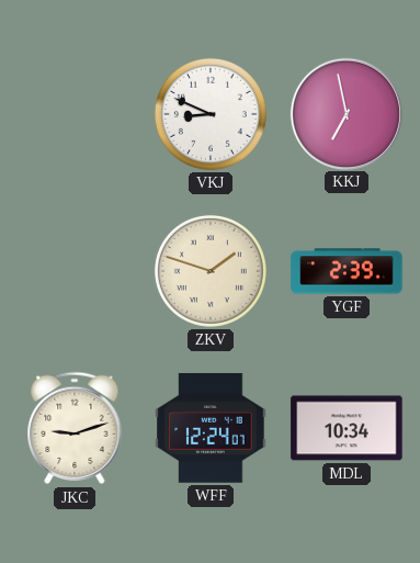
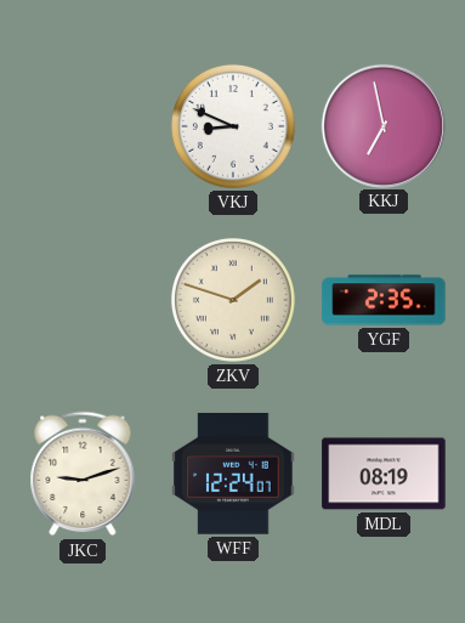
YGF: 2:39 -> 2:35 (384, 300)
MDL: 10:34 -> 08:19 (384, 474)
